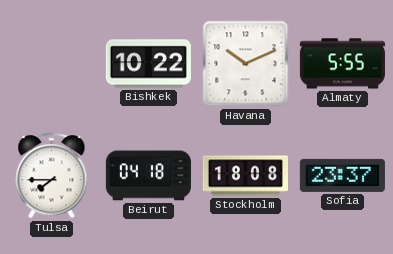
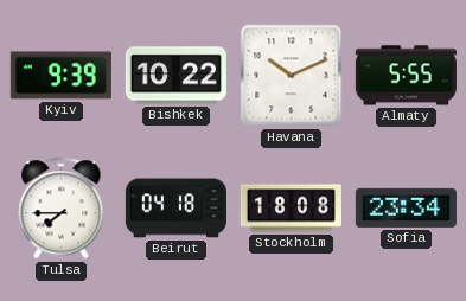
Kyiv: none -> 9:39 (60, 76)
Sofia: 23:37 -> 23:34 (406, 207)
